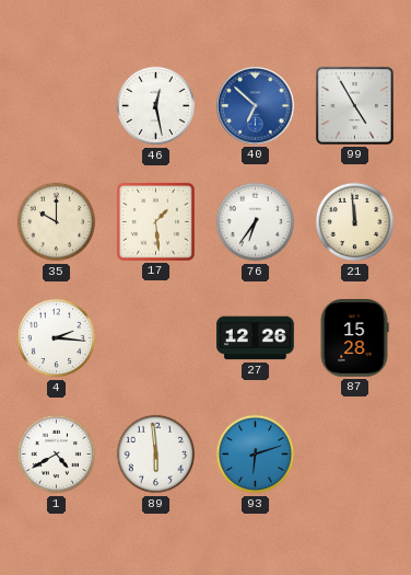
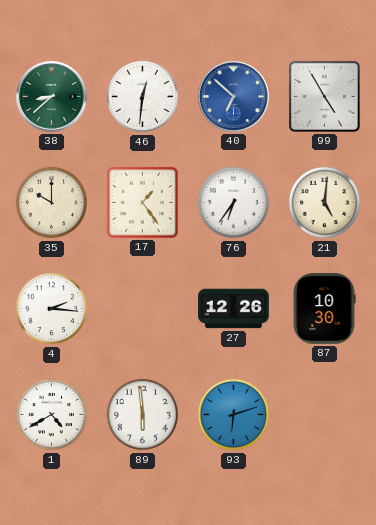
38: none -> 8:38 (52, 97)
46: 12:28 -> 12:31 (143, 97)
17: 1:29 -> 1:24 (142, 202)
21: 11:59 -> 5:01 (325, 203)
87: 15:28 -> 10:30 (324, 309)
